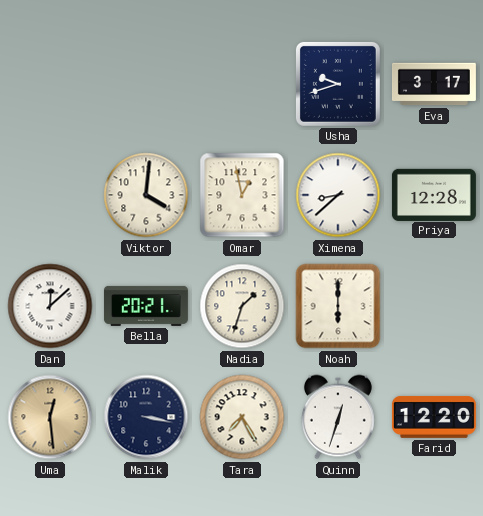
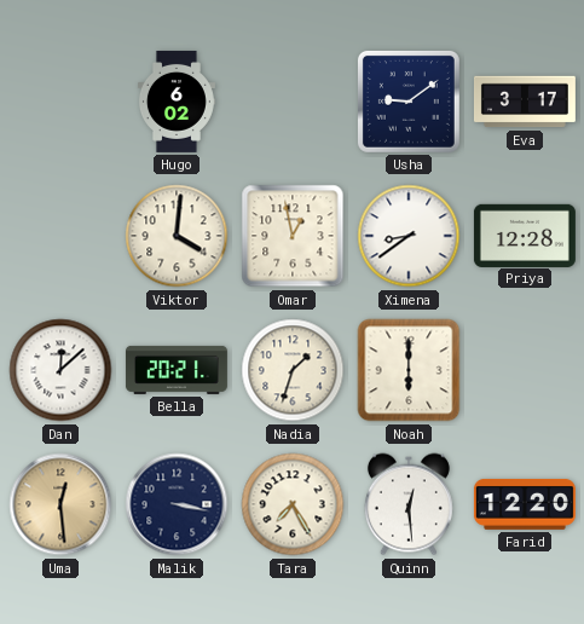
Hugo: none -> 6:02 (177, 102)
Usha: 9:42 -> 9:09 (409, 102)
Ximena: 8:38 -> 8:39 (409, 236)
Quinn: 12:33 -> 12:29 (409, 504)
